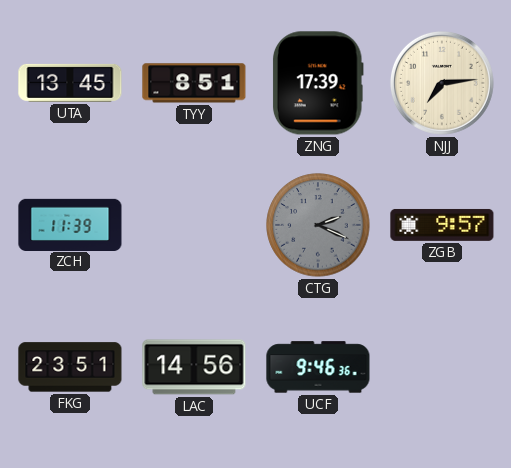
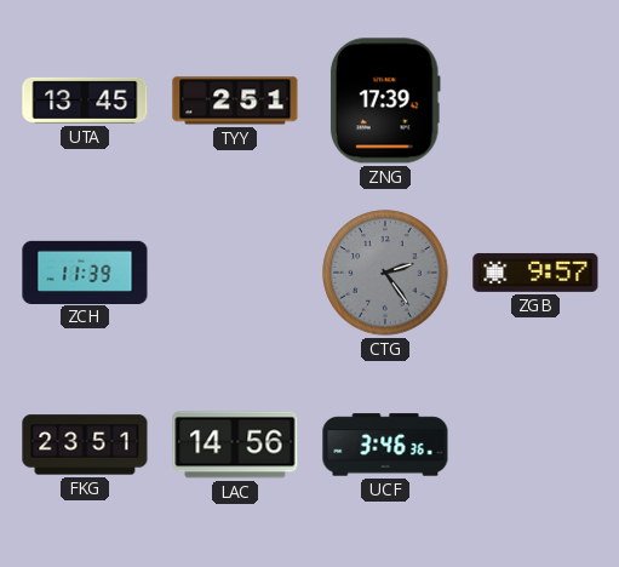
TYY: 8:51 -> 2:51 (235, 101)
NJJ: 7:14 -> none (442, 83)
CTG: 2:19 -> 2:24 (385, 273)
UCF: 9:46 -> 3:46 (385, 445)
